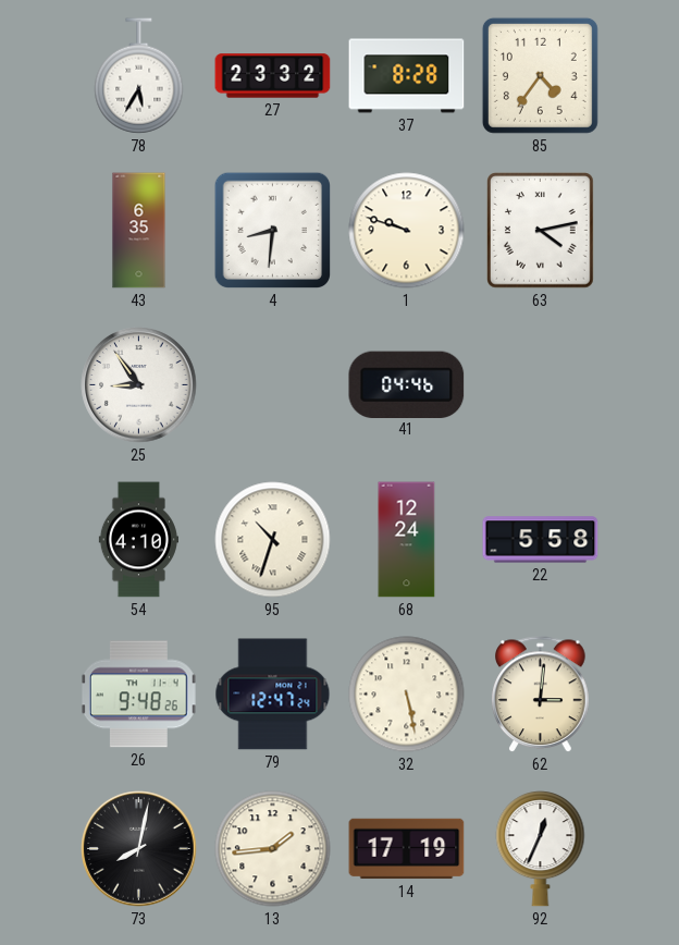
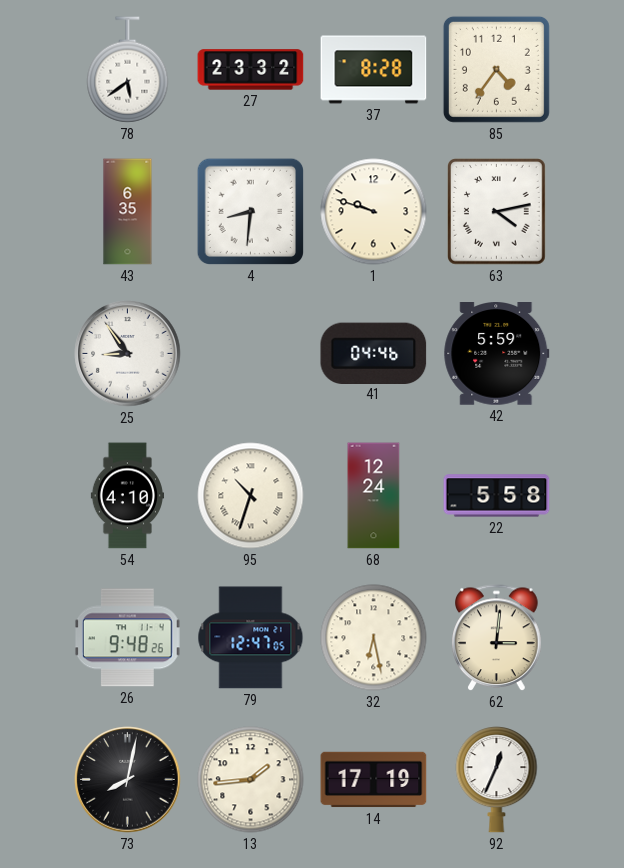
78: 5:35 -> 5:39 (128, 70)
42: none -> 5:59 (497, 354)
79: 12:47:24 -> 12:47:05 (251, 638)
32: 5:28 -> 6:28 (374, 638)
